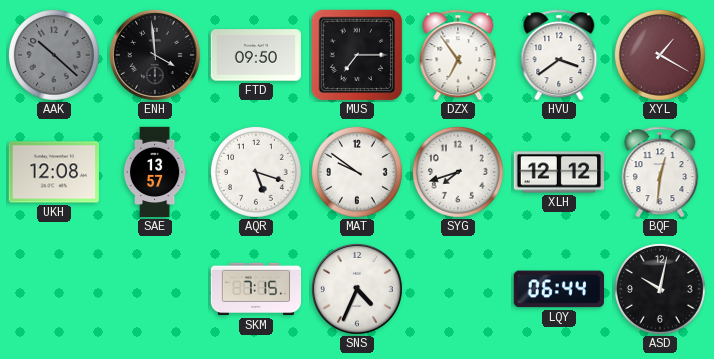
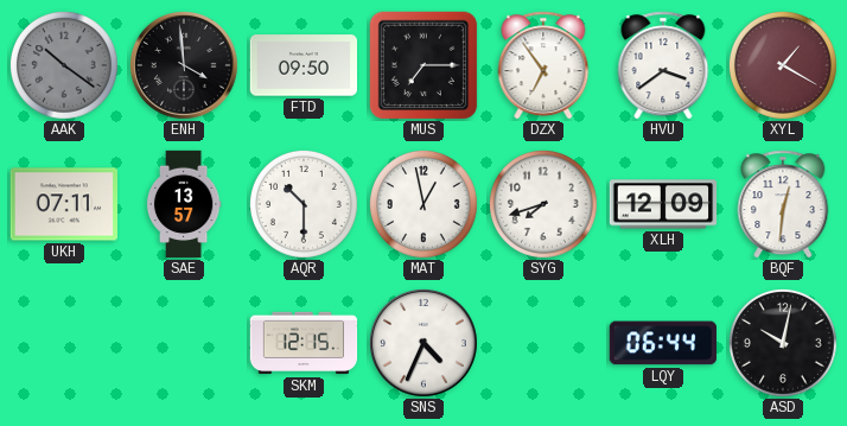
AAK: 10:22 -> 10:21 (65, 66)
UKH: 12:08 -> 07:11 (63, 204)
AQR: 5:18 -> 10:30 (305, 205)
MAT: 9:51 -> 12:58 (425, 205)
XLH: 12:12 -> 12:09 (663, 204)
SKM: 7:15 -> 12:15 (304, 343)
